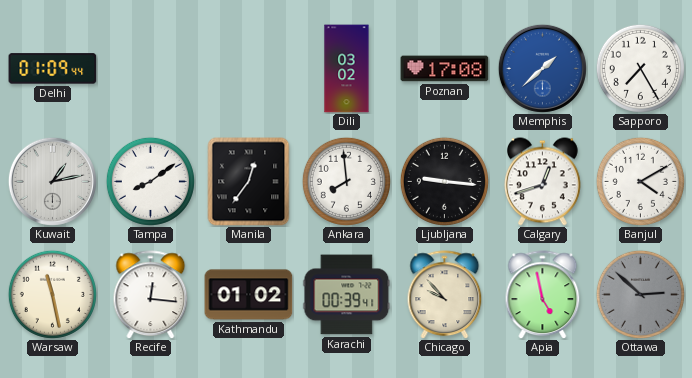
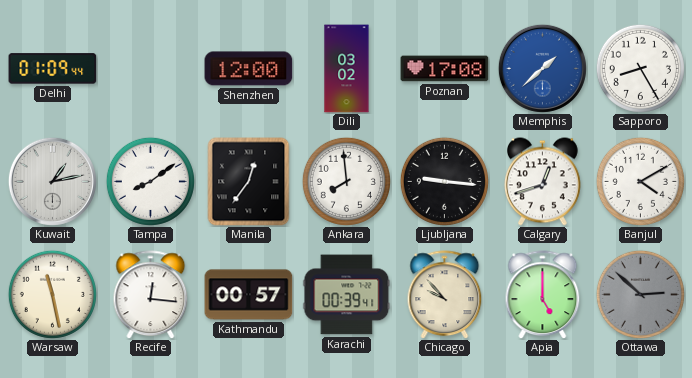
Shenzhen: none -> 12:00 (249, 69)
Sapporo: 7:25 -> 8:25 (640, 68)
Kathmandu: 01:02 -> 00:57 (249, 295)
Apia: 4:58 -> 5:00 (543, 295)
